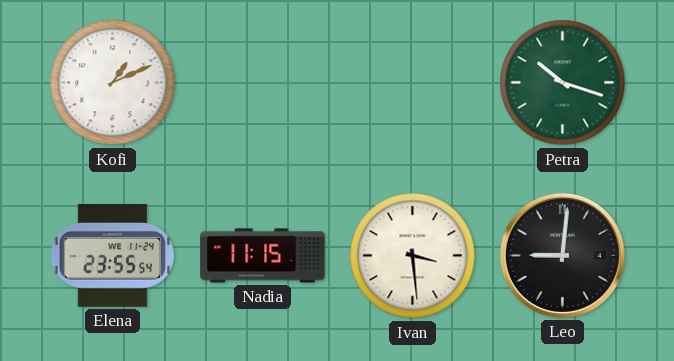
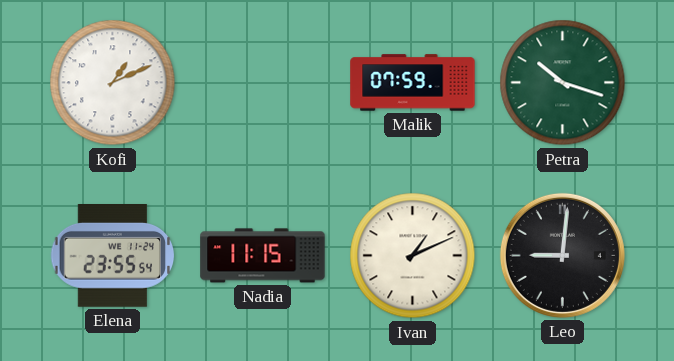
Malik: none -> 07:59 (413, 83)
Ivan: 3:29 -> 1:11 (413, 256)
